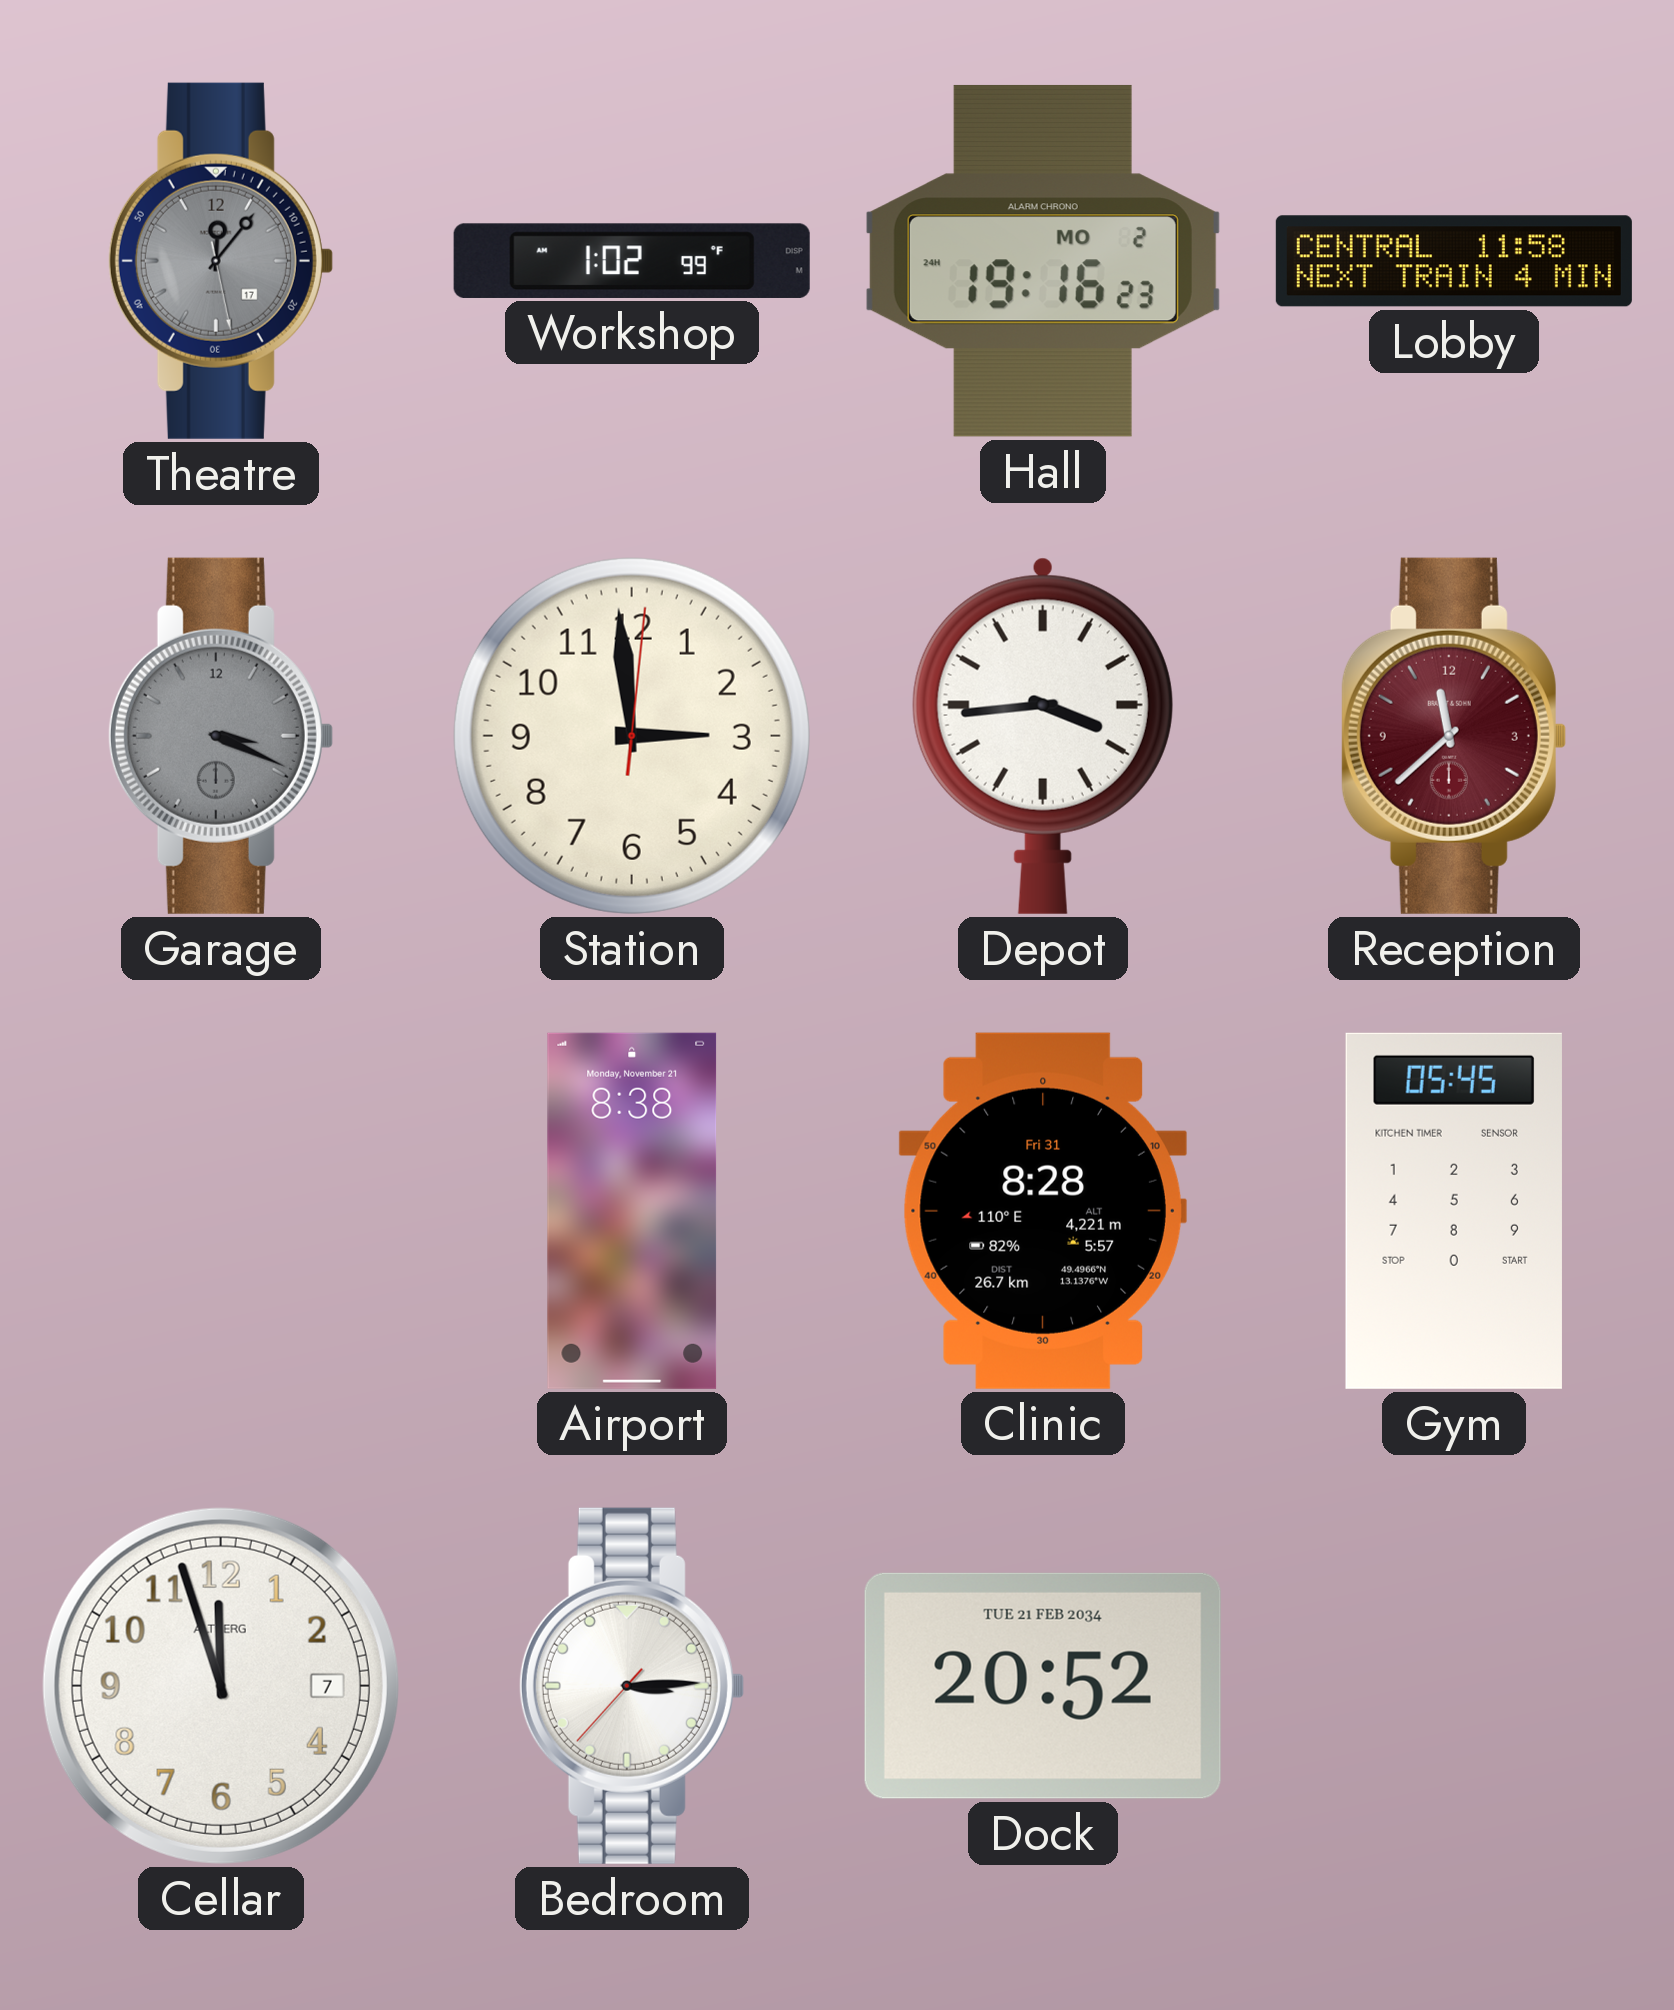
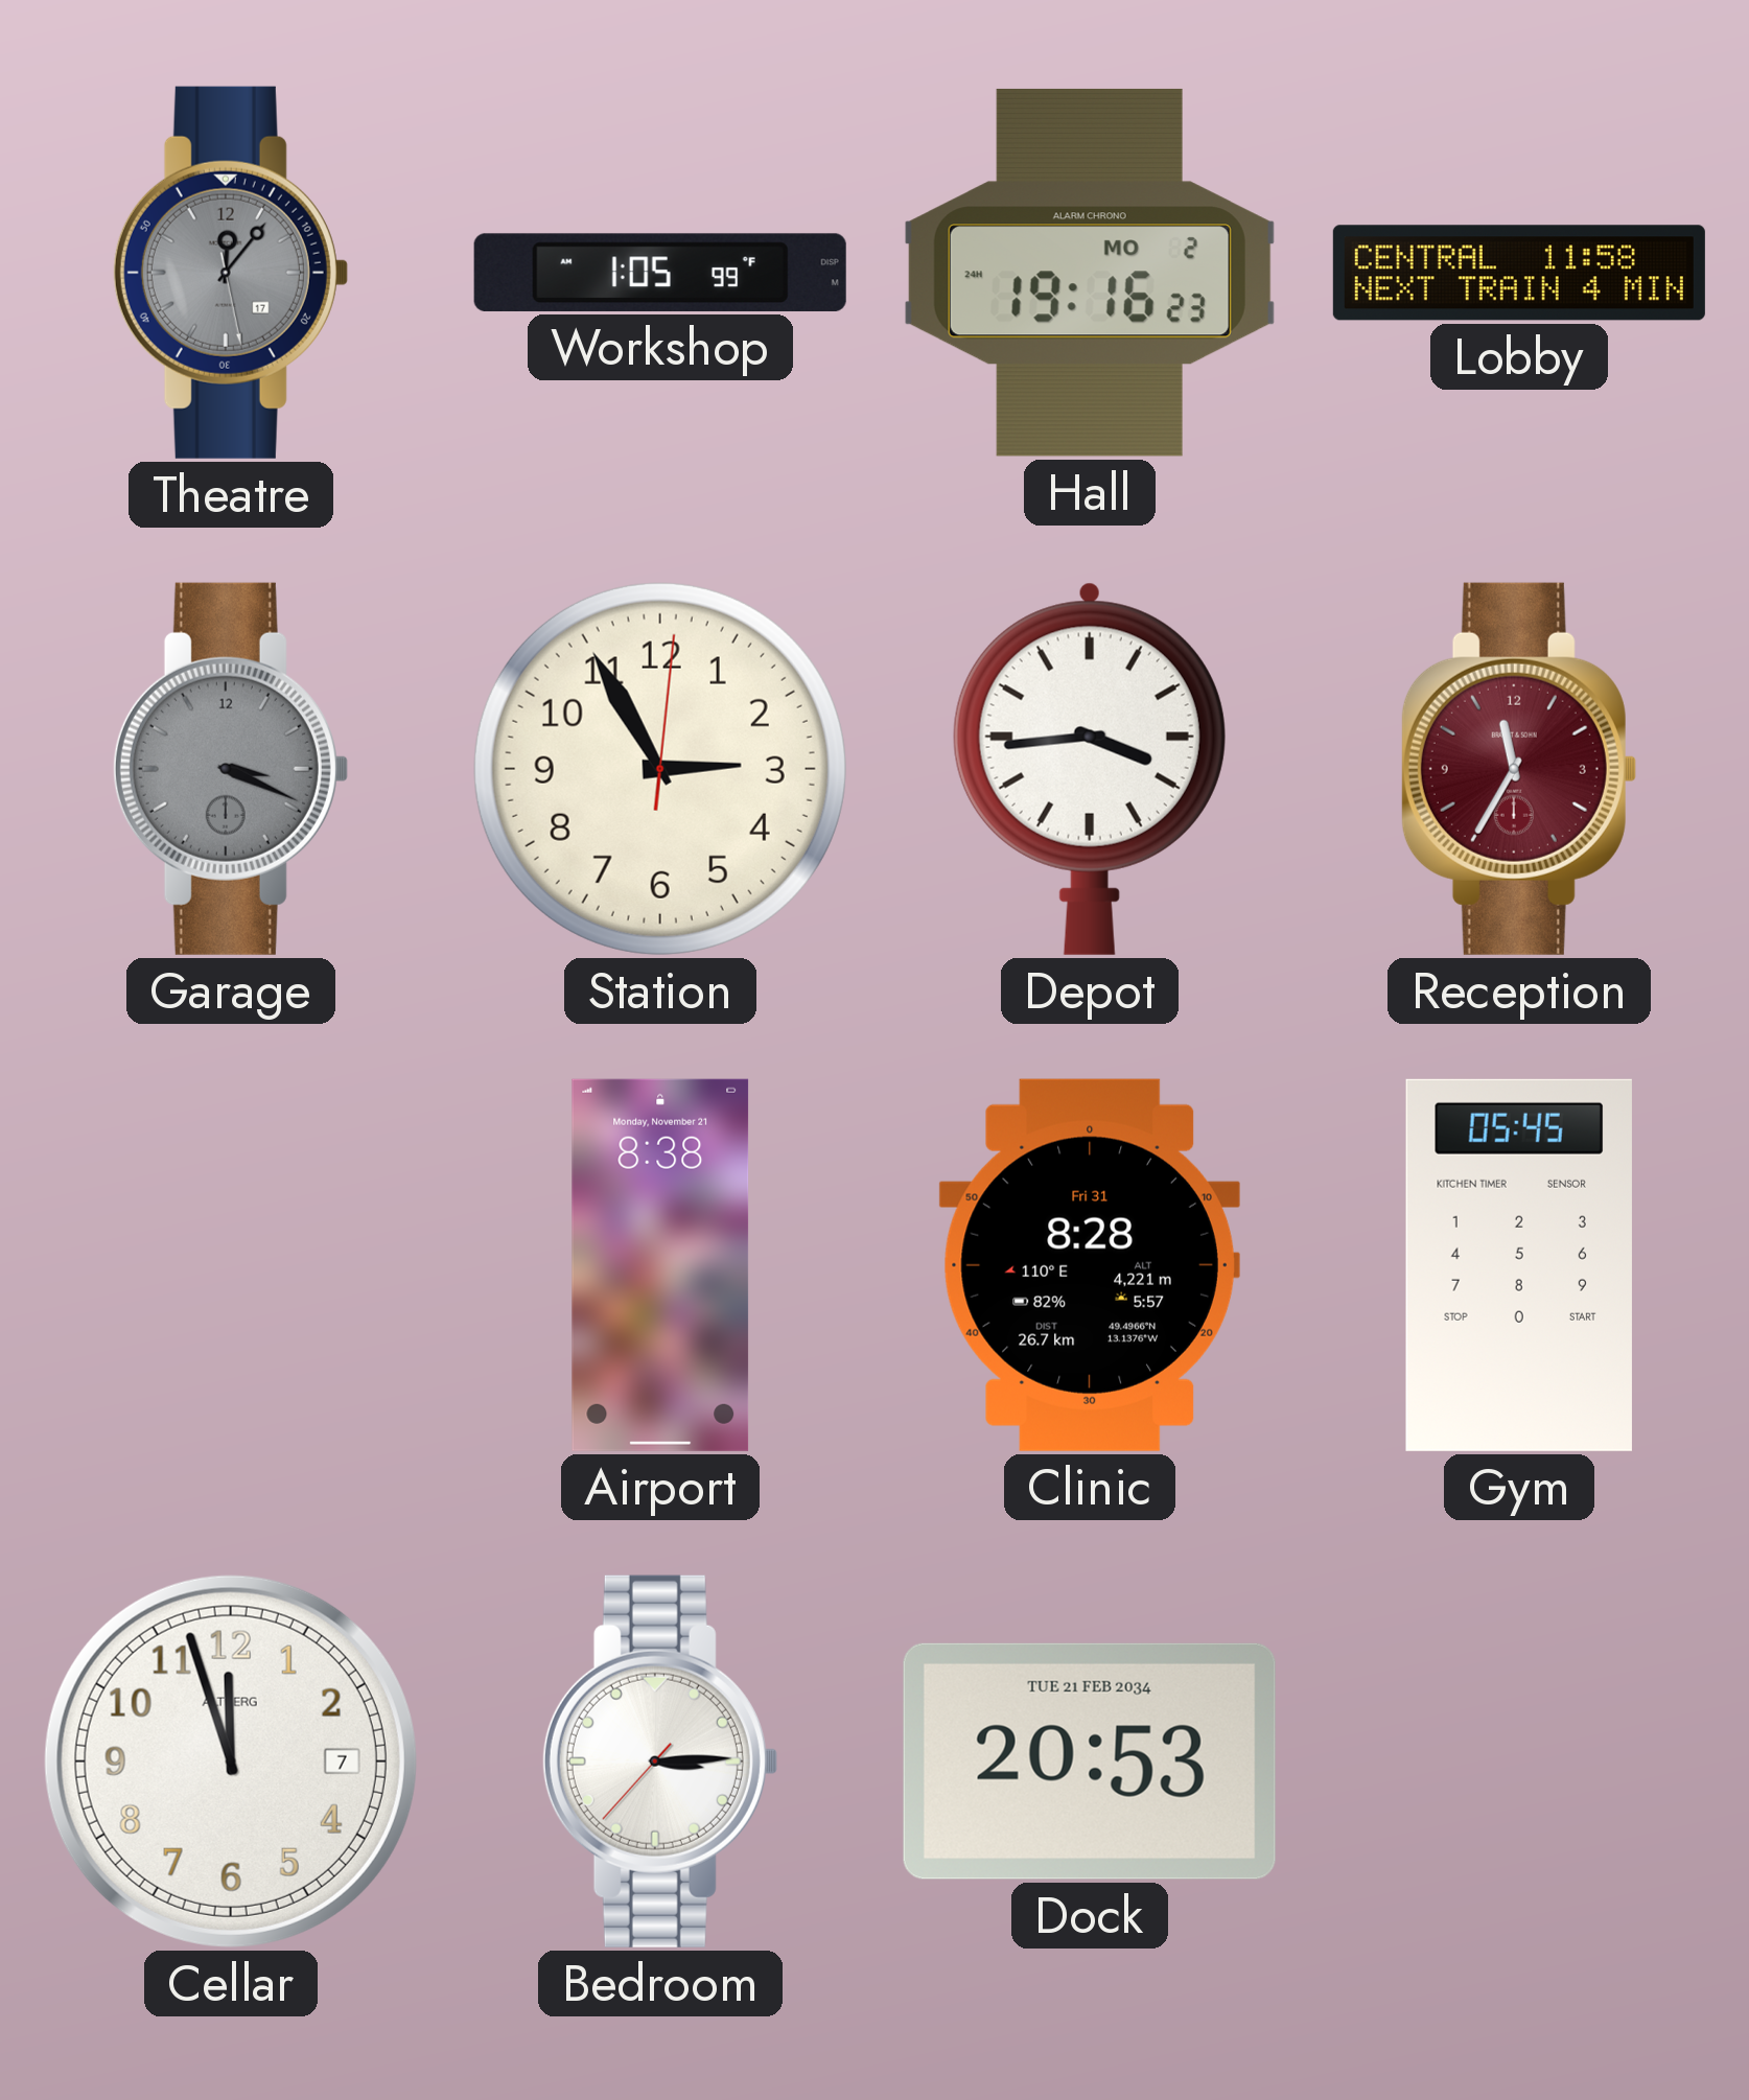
Workshop: 1:02 -> 1:05 (660, 273)
Station: 2:59 -> 2:55 (660, 769)
Reception: 11:38 -> 11:35 (1518, 769)
Dock: 20:52 -> 20:53 (1090, 1761)
